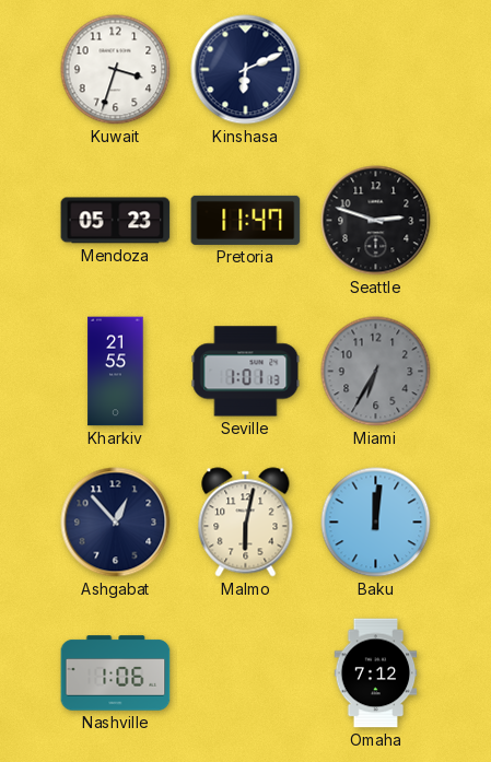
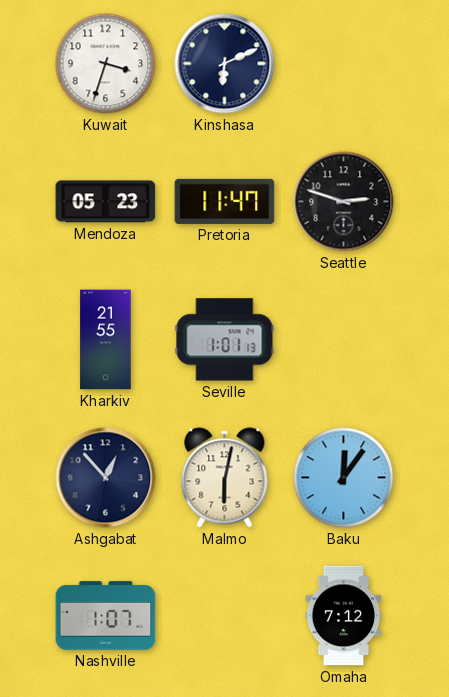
Miami: 6:35 -> none (376, 372)
Baku: 12:01 -> 12:06 (344, 478)
Nashville: 1:06 -> 1:07 (106, 616)
